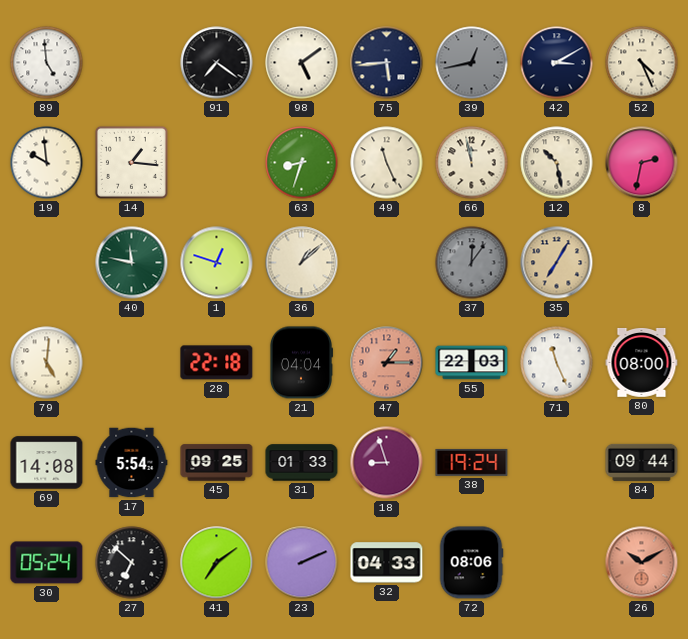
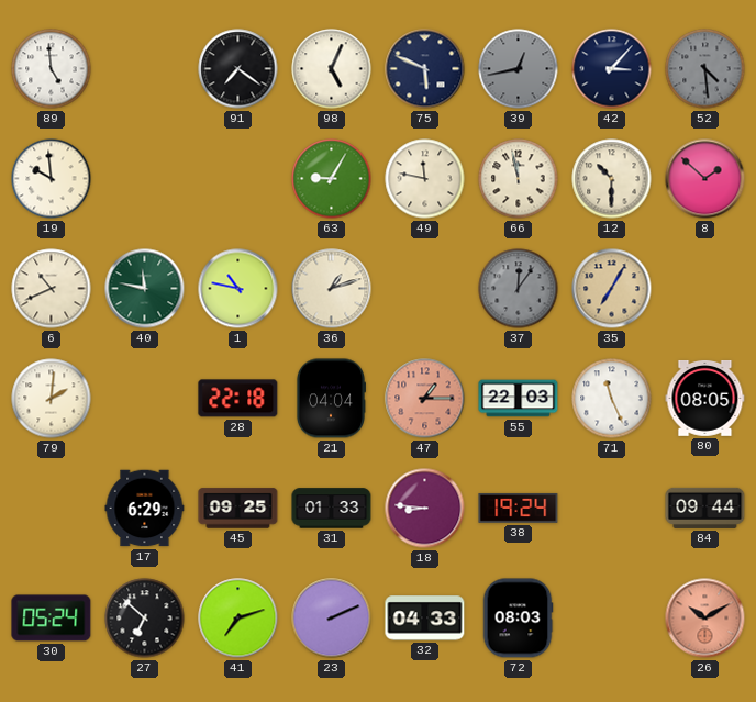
98: 5:09 -> 5:04 (332, 69)
75: 5:44 -> 5:49 (425, 69)
42: 3:10 -> 3:07 (612, 69)
52: 4:26 -> 4:29 (705, 69)
52 dial: cream -> grey (705, 69)
14: 1:16 -> none (131, 162)
63: 8:33 -> 9:05 (332, 179)
49: 11:26 -> 11:47 (425, 179)
12: 10:28 -> 10:30 (612, 179)
8: 2:32 -> 1:52 (705, 179)
6: none -> 10:41 (52, 289)
1: 12:48 -> 10:47 (238, 289)
36: 1:08 -> 1:12 (332, 289)
79: 5:01 -> 2:01 (52, 399)
80: 08:00 -> 08:05 (705, 398)
69: 14:08 -> none (47, 463)
17: 5:54 -> 6:29 (145, 509)
18: 8:57 -> 8:46 (425, 509)
41: 7:09 -> 7:12 (238, 619)
72: 08:06 -> 08:03 (518, 619)
